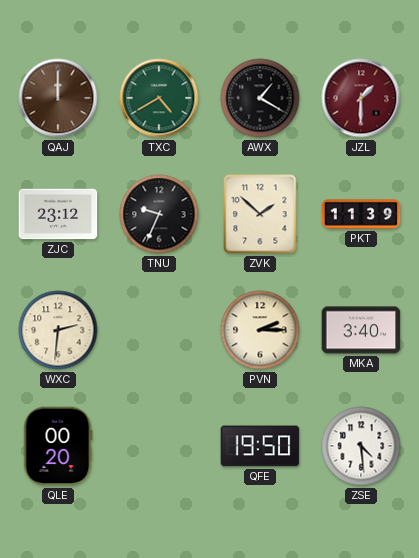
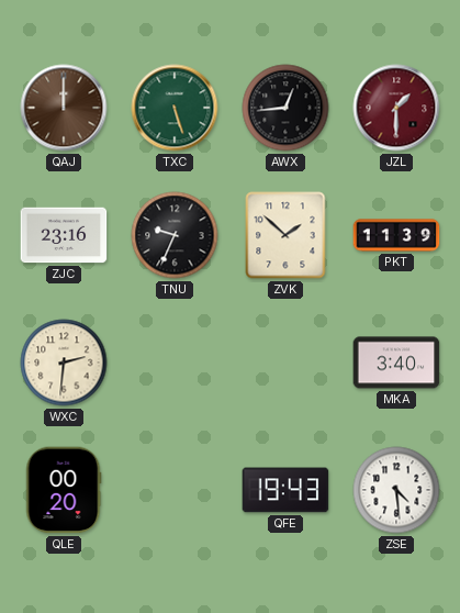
TXC: 4:40 -> 5:27 (175, 108)
AWX: 1:20 -> 12:44 (285, 108)
ZJC: 23:12 -> 23:16 (64, 235)
PVN: 2:15 -> none (260, 330)
QFE: 19:50 -> 19:43 (285, 490)
